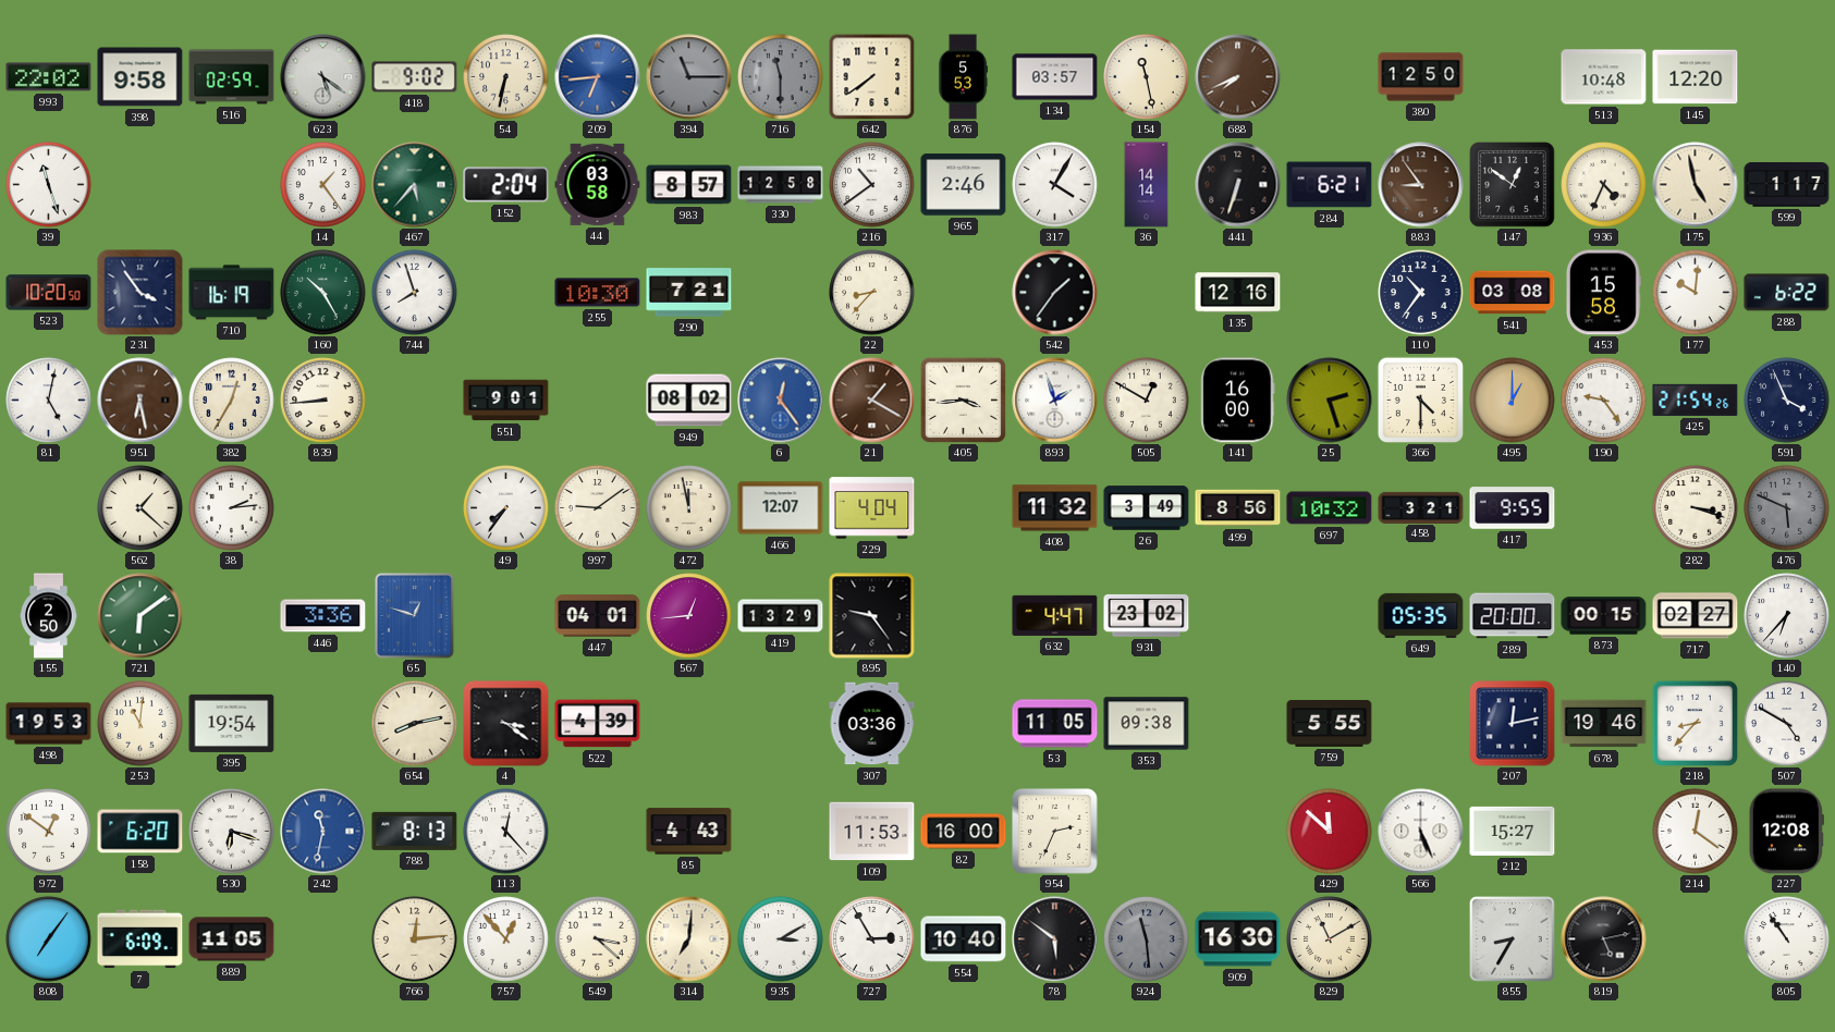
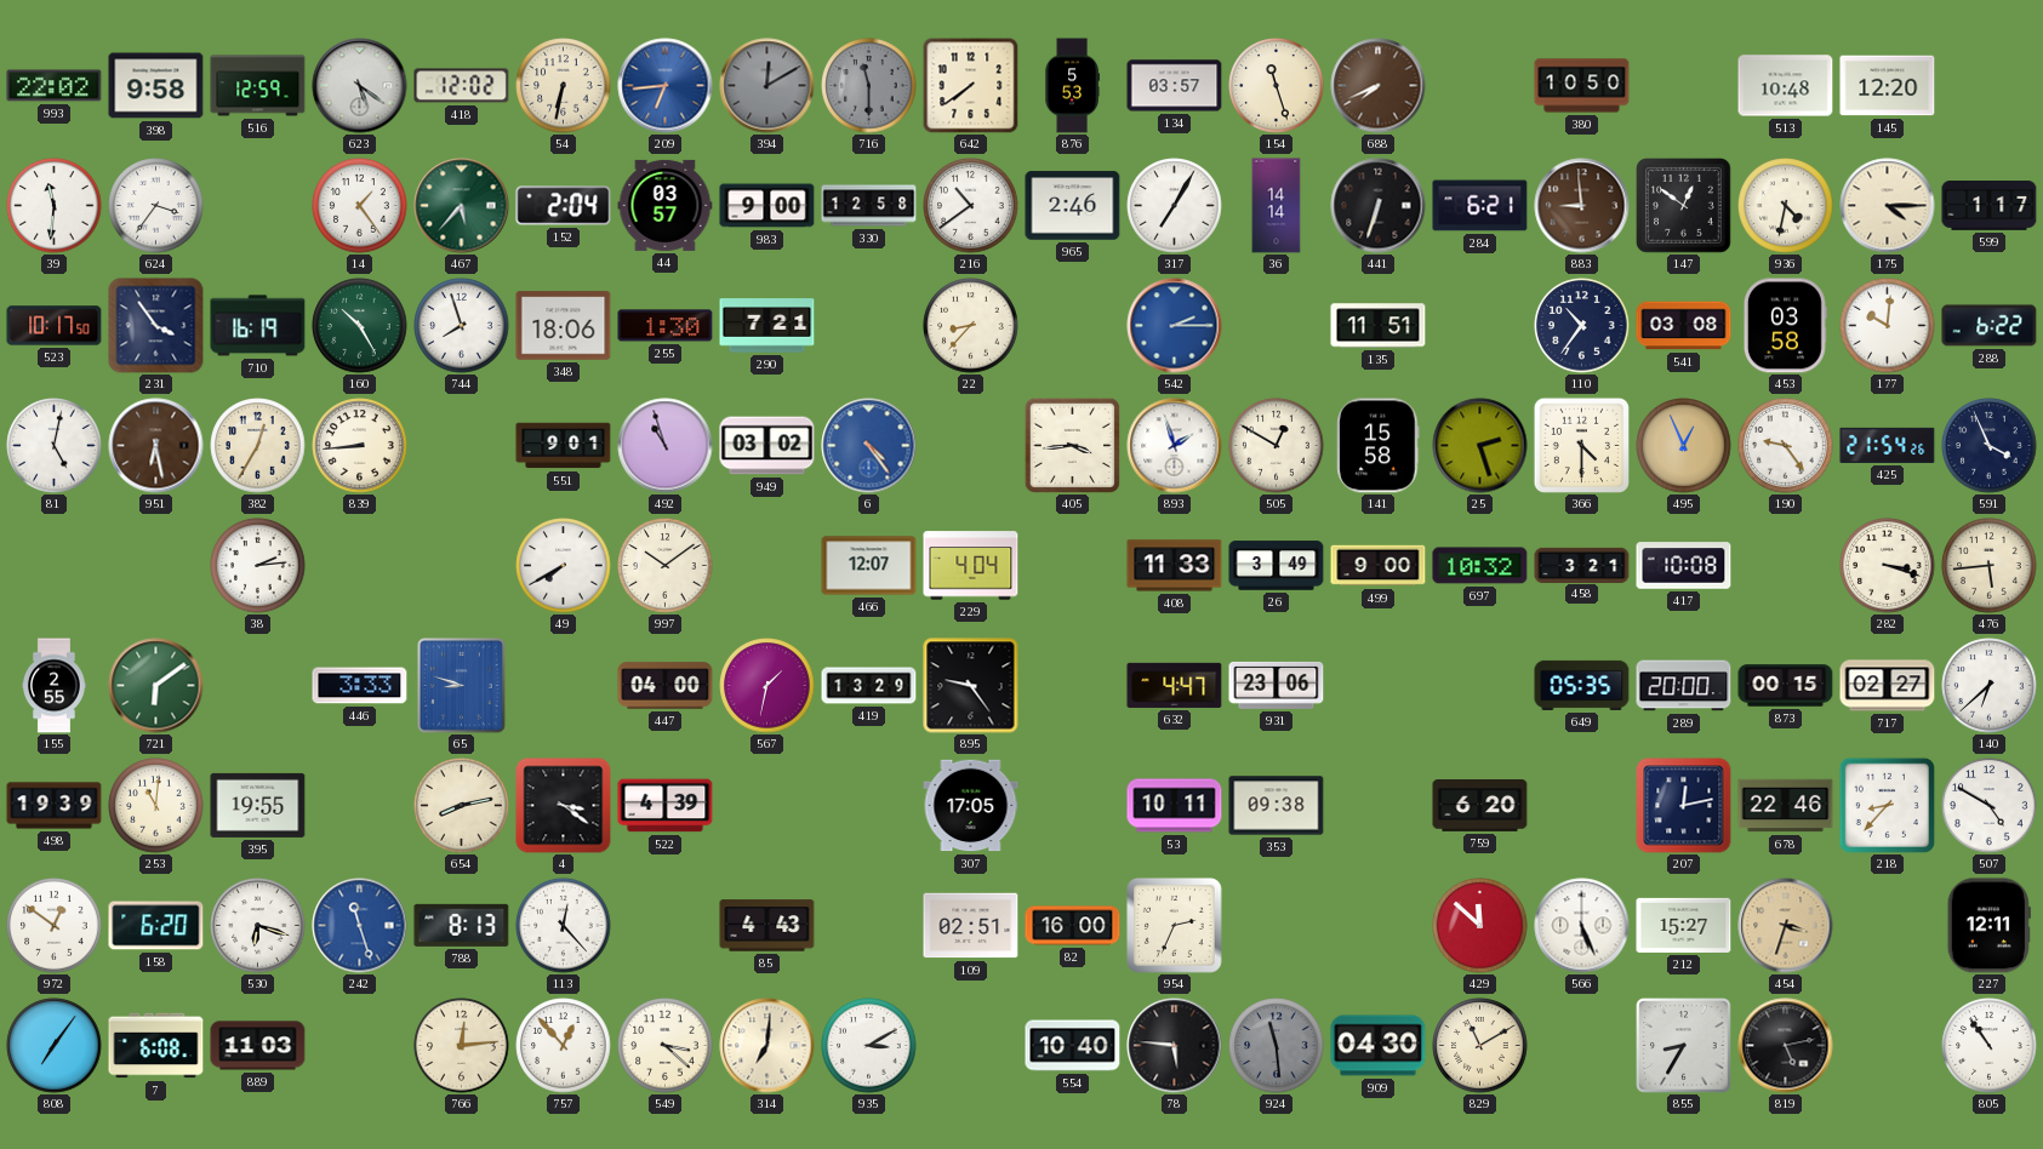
516: 02:59 -> 12:59 (258, 86)
418: 9:02 -> 12:02 (462, 86)
394: 11:15 -> 12:10 (767, 86)
154: 11:28 -> 11:27 (1277, 86)
380: 12:50 -> 10:50 (1582, 86)
39: 11:27 -> 11:31 (55, 206)
624: none -> 3:36 (156, 206)
44: 03:58 -> 03:57 (666, 205)
983: 8:57 -> 9:00 (767, 206)
317: 4:05 -> 7:05 (1175, 206)
883: 8:54 -> 8:59 (1582, 206)
936: 4:34 -> 4:32 (1786, 206)
175: 4:58 -> 4:15 (1888, 206)
523: 10:20 -> 10:17 (55, 326)
348: none -> 18:06 (564, 326)
255: 10:30 -> 1:30 (666, 326)
542: 1:36 -> 2:15 (1175, 326)
542 dial: black -> blue (1175, 326)
135: 12:16 -> 11:51 (1379, 326)
453: 15:58 -> 03:58 (1785, 326)
492: none -> 10:57 (666, 446)
949: 08:02 -> 03:02 (767, 446)
6: 12:24 -> 4:24 (869, 446)
21: 1:20 -> none (872, 401)
141: 16:00 -> 15:58 (1379, 446)
495: 1:00 -> 12:56 (1684, 446)
562: 1:22 -> none (140, 508)
49: 7:36 -> 7:40 (564, 566)
997: 9:09 -> 10:09 (666, 566)
472: 11:58 -> none (689, 508)
408: 11:32 -> 11:33 (1175, 566)
499: 8:56 -> 9:00 (1379, 566)
417: 9:55 -> 10:08 (1684, 566)
476: 5:49 -> 5:44 (1990, 566)
476 dial: grey -> cream (1990, 566)
155: 2:50 -> 2:55 (55, 686)
446: 3:36 -> 3:33 (360, 686)
65: 12:48 -> 8:48 (462, 686)
447: 04:01 -> 04:00 (666, 686)
567: 12:44 -> 1:32 (767, 686)
931: 23:02 -> 23:06 (1277, 685)
140: 6:37 -> 6:38 (1990, 686)
498: 19:53 -> 19:39 (55, 806)
395: 19:54 -> 19:55 (258, 805)
307: 03:36 -> 17:05 (971, 806)
53: 11:05 -> 10:11 (1175, 806)
759: 5:55 -> 6:20 (1480, 806)
678: 19:46 -> 22:46 (1786, 806)
242: 11:32 -> 11:27 (360, 926)
109: 11:53 -> 02:51 (971, 926)
454: none -> 3:33 (1786, 926)
214: 12:21 -> none (1696, 832)
227: 12:08 -> 12:11 (1988, 926)
7: 6:09 -> 6:08 (156, 1046)
889: 11:05 -> 11:03 (258, 1046)
727: 2:55 -> none (872, 939)
78: 5:51 -> 5:46 (1175, 1046)
909: 16:30 -> 04:30 (1379, 1046)
